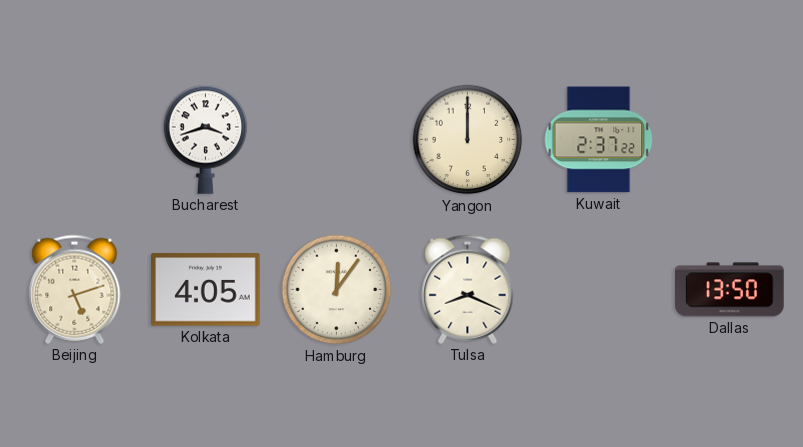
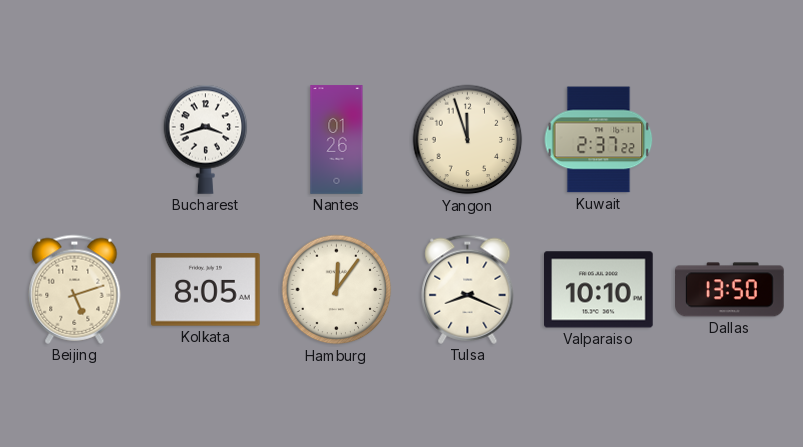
Nantes: none -> 01:26 (337, 140)
Yangon: 12:00 -> 11:57 (468, 140)
Kolkata: 4:05 -> 8:05 (206, 290)
Valparaiso: none -> 10:10 (599, 290)
